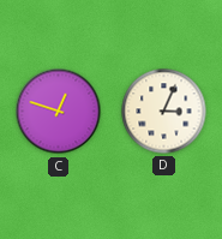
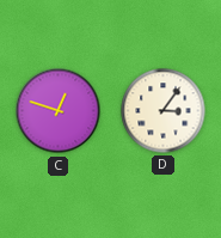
D: 3:04 -> 3:06 (164, 111)
